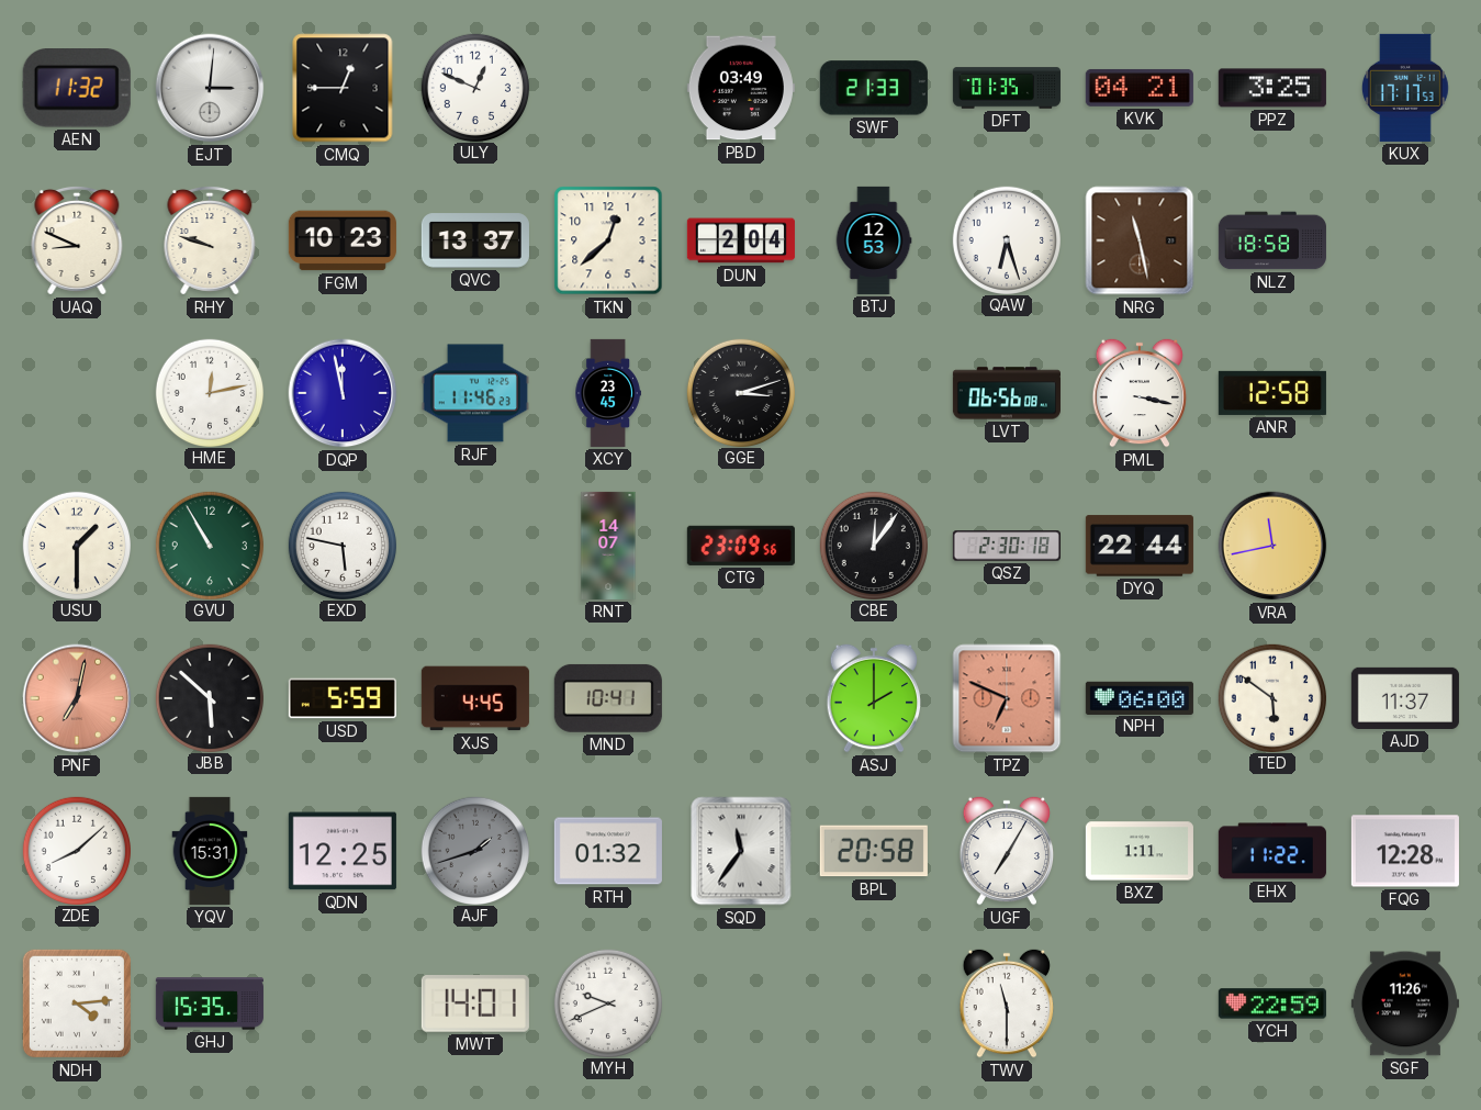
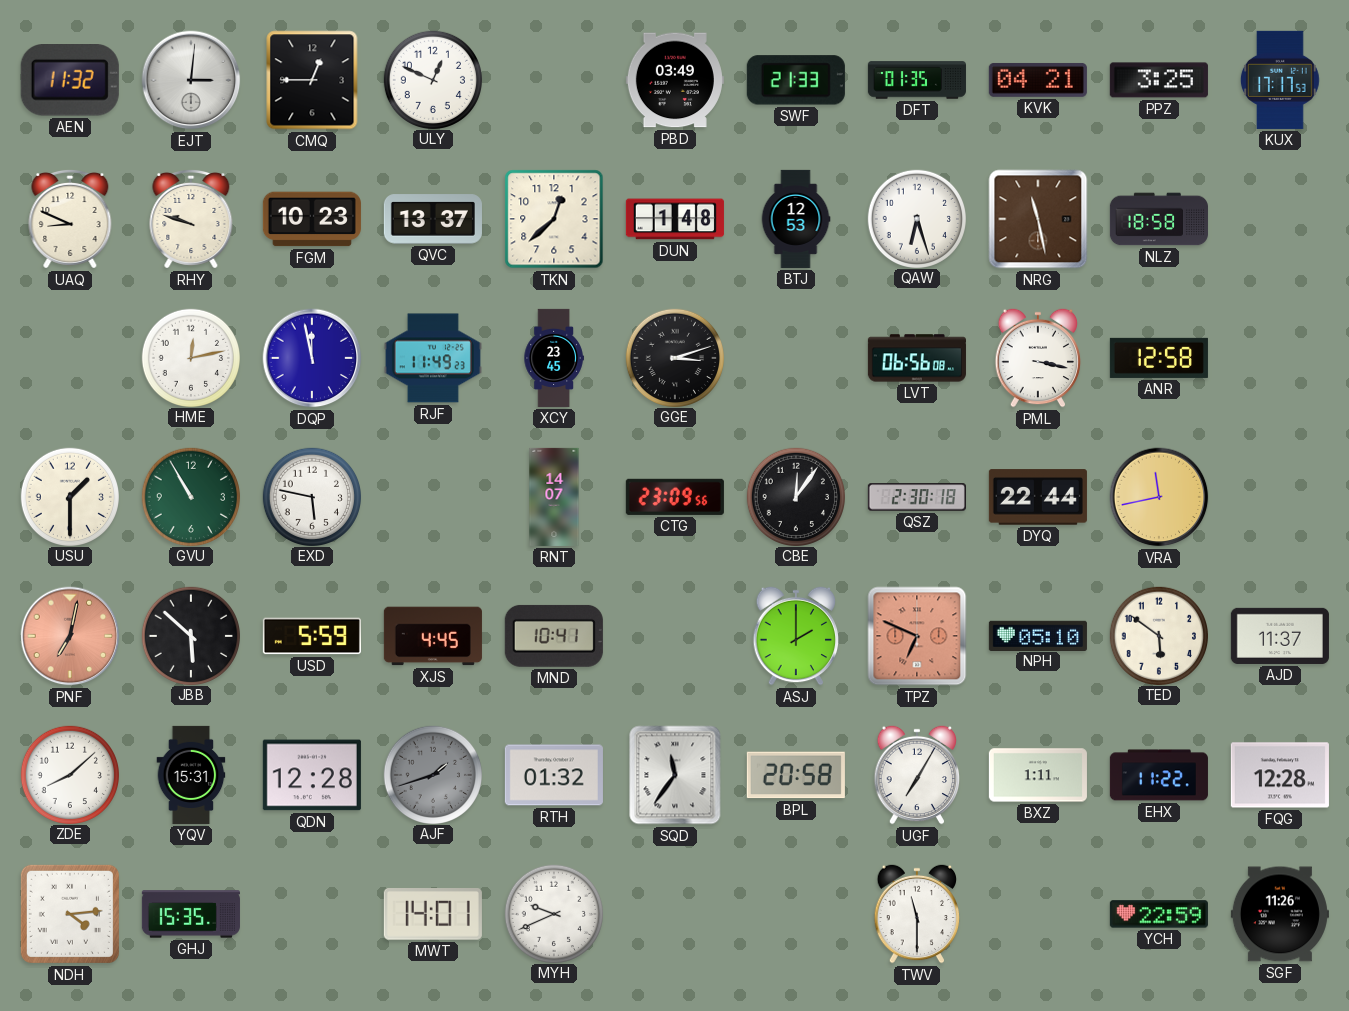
DUN: 2:04 -> 1:48 (675, 219)
RJF: 11:46 -> 11:49 (433, 358)
NPH: 06:00 -> 05:10 (1038, 635)
QDN: 12:25 -> 12:28 (312, 775)
